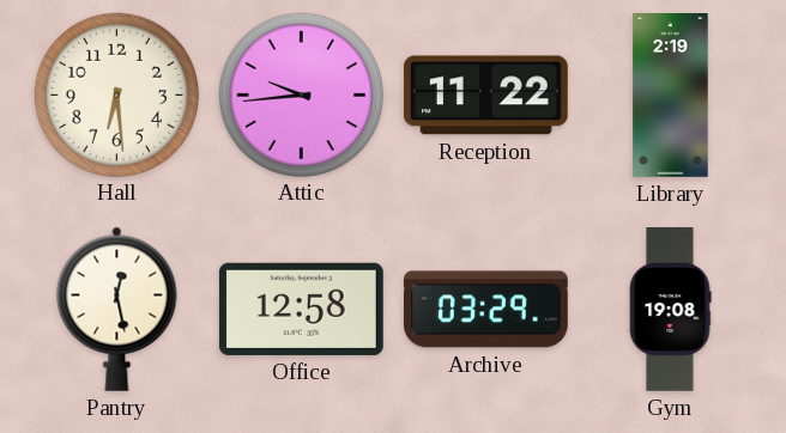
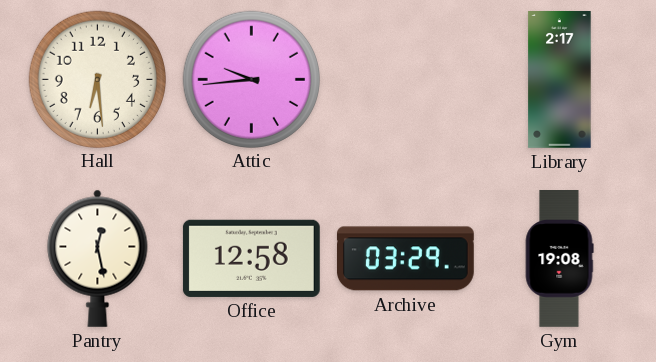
Reception: 11:22 -> none (485, 96)
Library: 2:19 -> 2:17 (560, 80)
